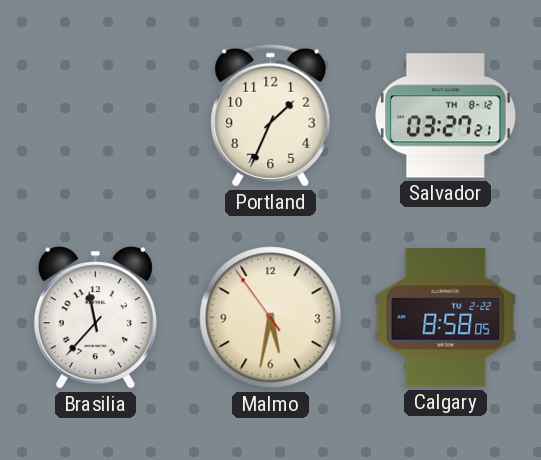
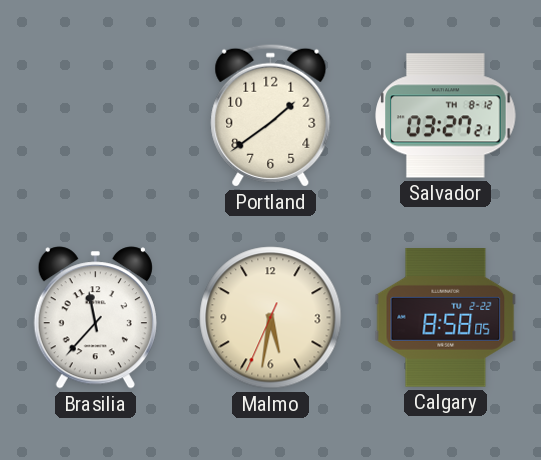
Portland: 1:34 -> 1:39 (271, 115)
Malmo: 5:31:54 -> 5:31:34 (271, 318)
